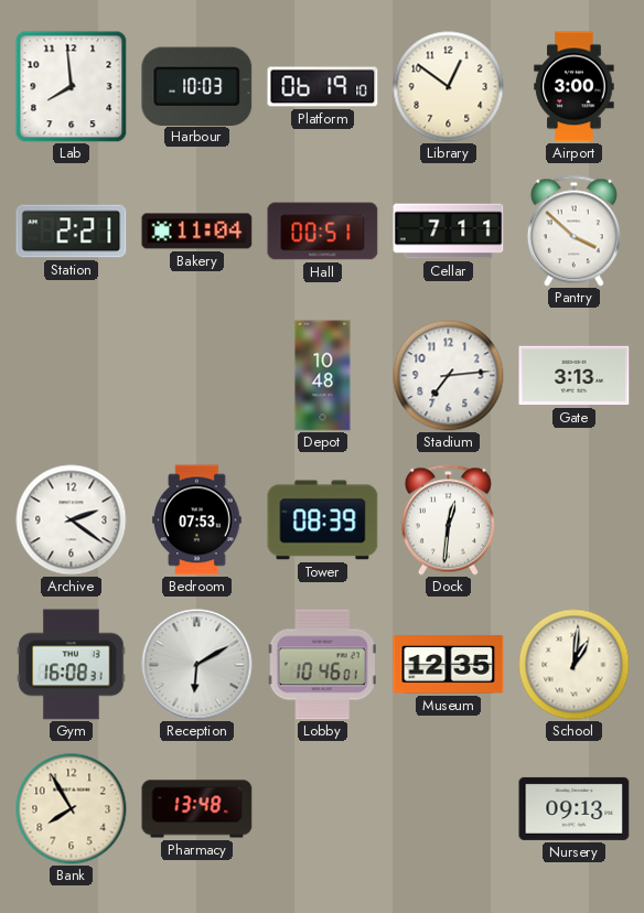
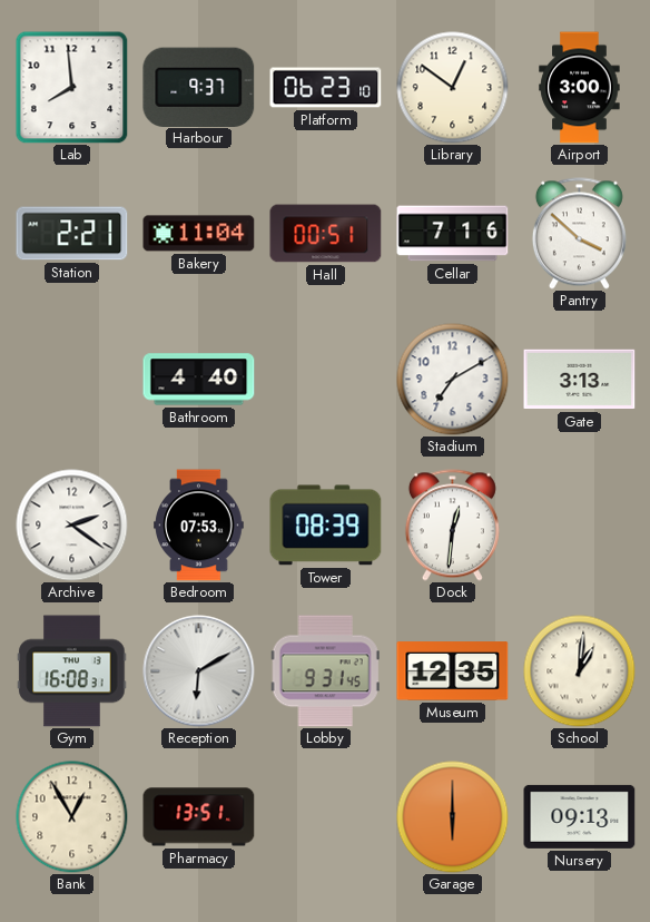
Harbour: 10:03 -> 9:37 (199, 87)
Platform: 06:19 -> 06:23 (326, 88)
Cellar: 7:11 -> 7:16 (453, 234)
Bathroom: none -> 4:40 (199, 380)
Depot: 10:48 -> none (323, 376)
Stadium: 7:14 -> 7:10 (453, 380)
Lobby: 10:46 -> 9:31 (325, 671)
Bank: 7:55 -> 12:55 (72, 817)
Pharmacy: 13:48 -> 13:51 (199, 817)
Garage: none -> 6:00 (453, 817)
